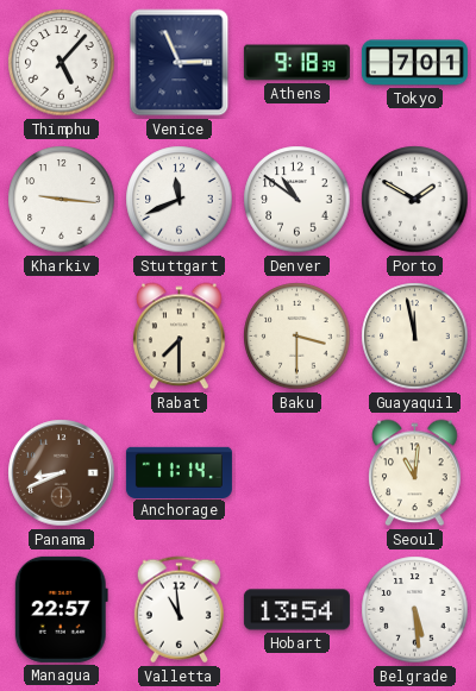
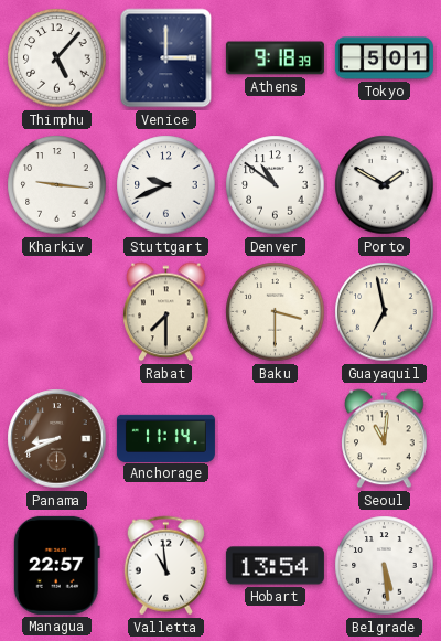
Venice: 2:56 -> 3:00 (166, 58)
Tokyo: 7:01 -> 5:01 (384, 58)
Stuttgart: 11:41 -> 9:41 (166, 185)
Guayaquil: 11:58 -> 6:58 (385, 312)
